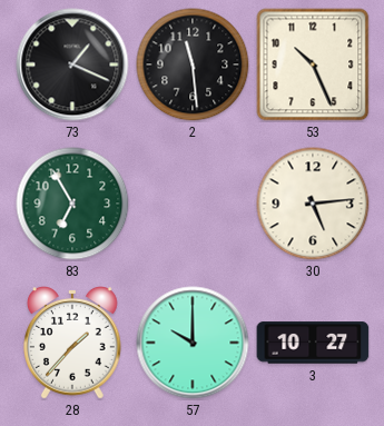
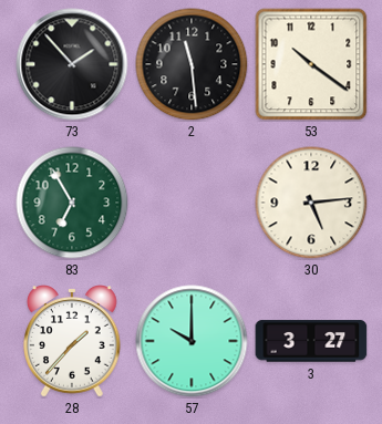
73: 1:19 -> 1:53 (72, 64)
53: 10:26 -> 10:21 (311, 64)
3: 10:27 -> 3:27 (311, 341)
